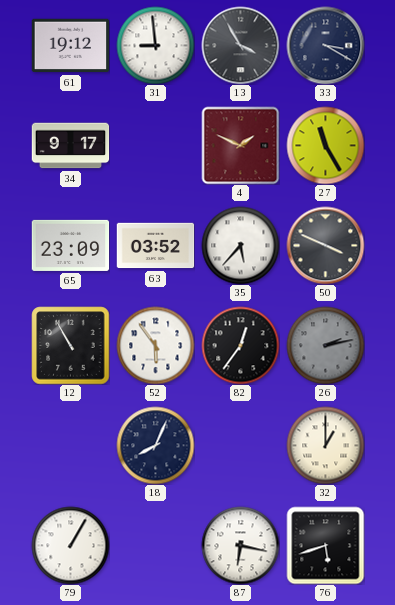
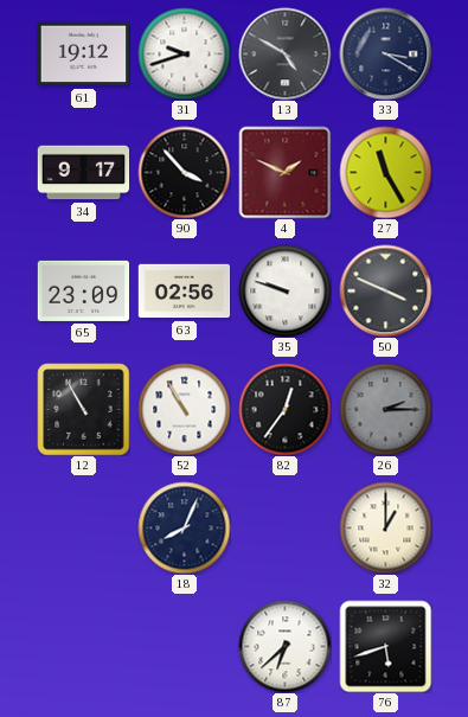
31: 8:59 -> 9:42 (184, 53)
13: 3:55 -> 4:50 (284, 53)
90: none -> 3:53 (184, 172)
63: 03:52 -> 02:56 (184, 292)
35: 5:37 -> 9:48 (284, 290)
52: 5:54 -> 10:55 (184, 409)
26: 2:13 -> 2:15 (385, 409)
79: 1:05 -> none (70, 545)
87: 6:17 -> 6:38 (284, 646)
